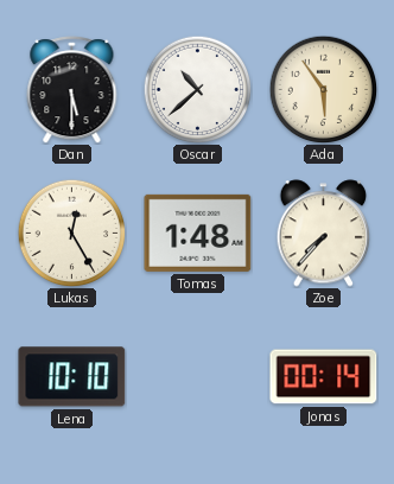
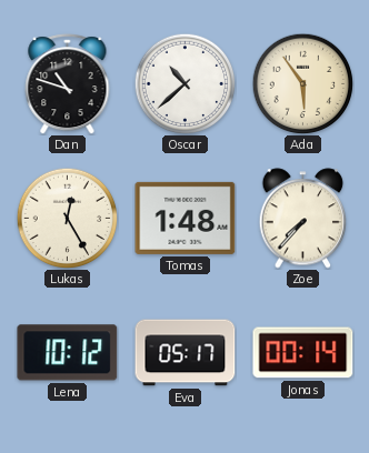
Dan: 5:30 -> 10:48 (68, 84)
Lena: 10:10 -> 10:12 (68, 353)
Eva: none -> 05:17 (186, 353)
